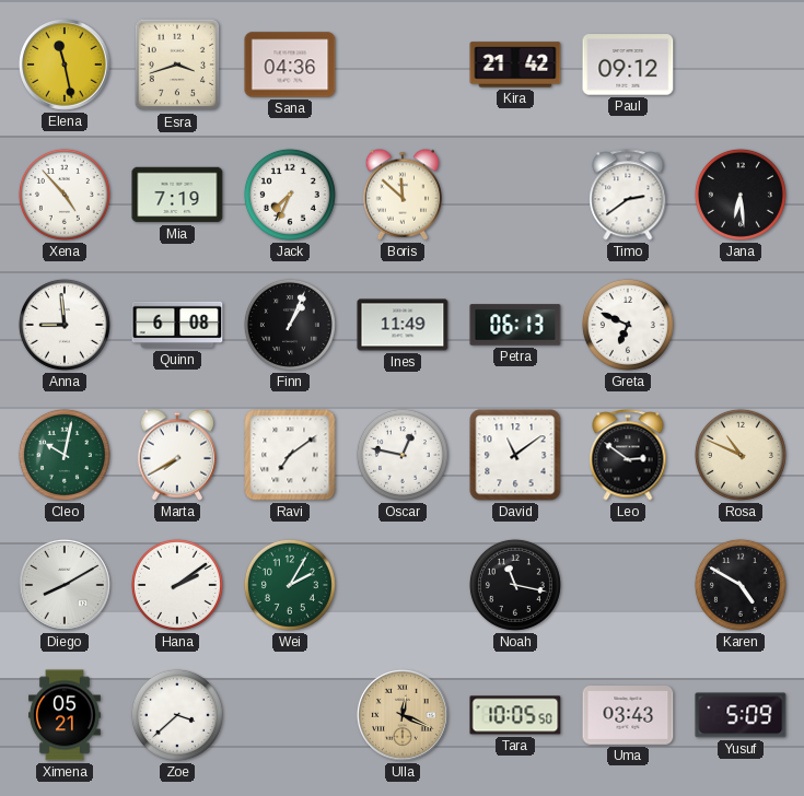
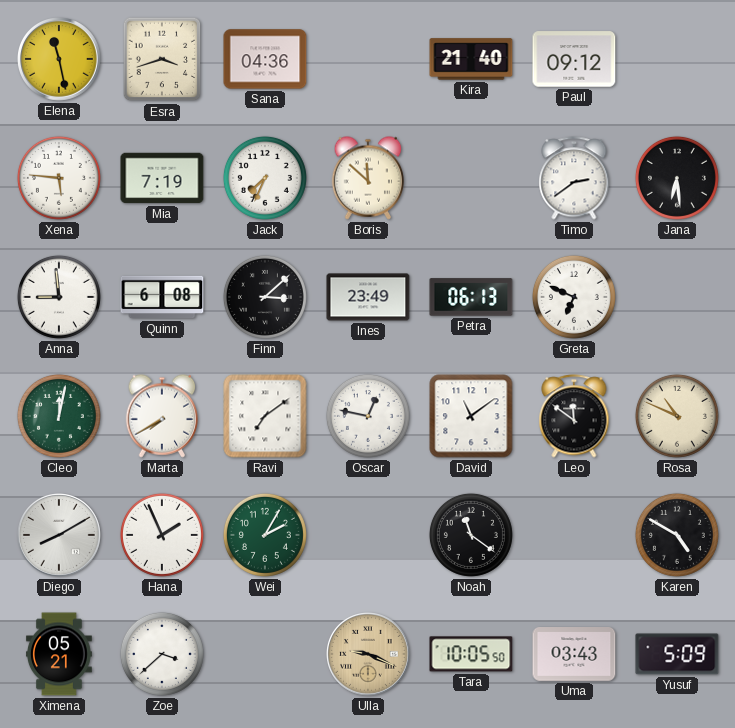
Kira: 21:42 -> 21:40 (471, 59)
Xena: 4:53 -> 5:46 (59, 178)
Finn: 1:04 -> 3:08 (265, 297)
Ines: 11:49 -> 23:49 (368, 297)
Cleo: 10:02 -> 12:02 (59, 416)
Leo: 2:51 -> 11:51 (574, 416)
Hana: 2:09 -> 1:56 (162, 535)
Noah: 11:17 -> 11:21 (471, 535)
Ulla: 12:19 -> 9:19 (369, 655)
